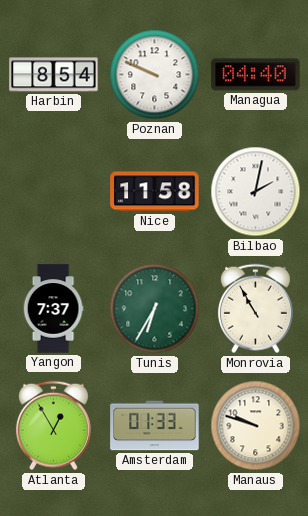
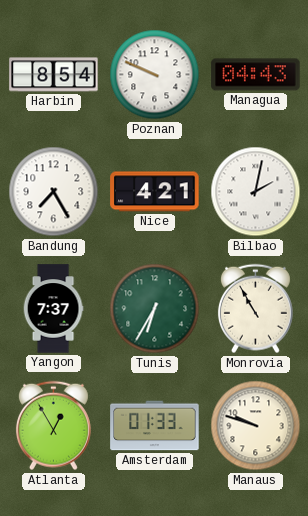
Managua: 04:40 -> 04:43 (256, 75)
Bandung: none -> 7:25 (54, 192)
Nice: 11:58 -> 4:21 (155, 192)
